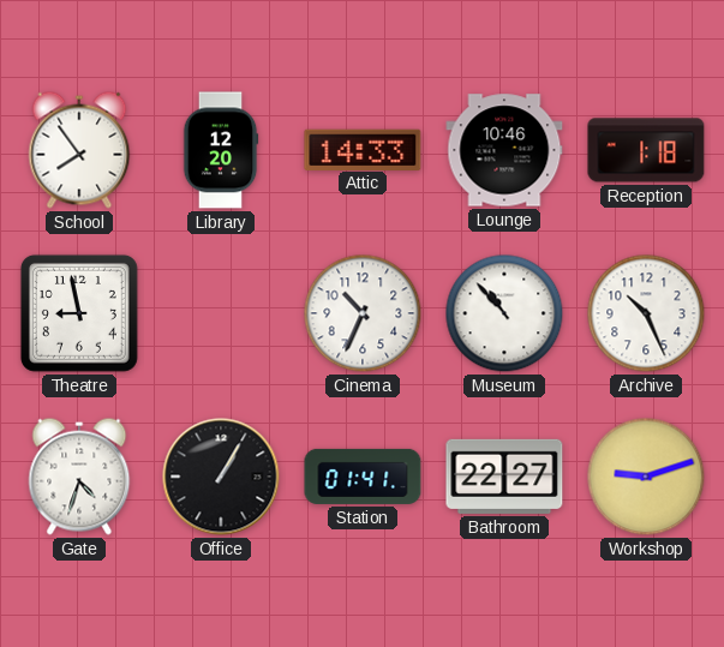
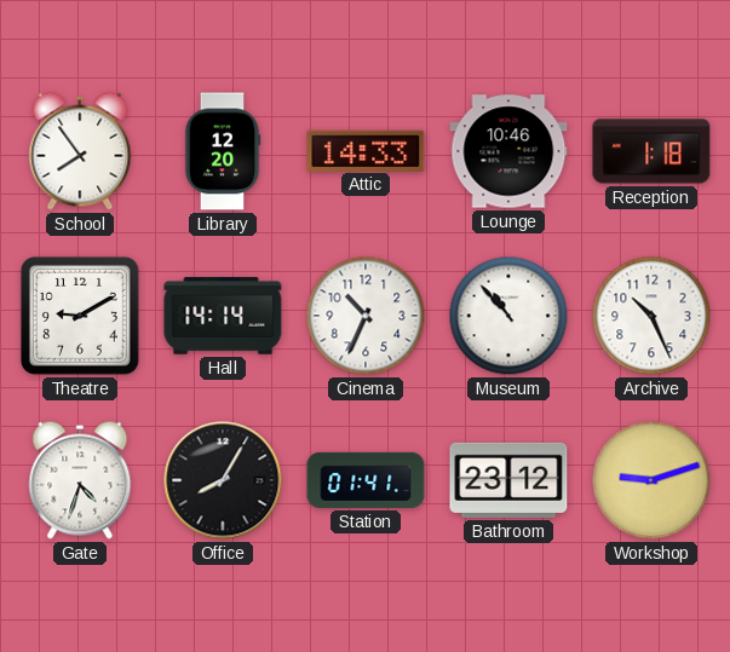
Theatre: 8:58 -> 9:10 (80, 316)
Hall: none -> 14:14 (223, 316)
Office: 1:05 -> 8:05 (223, 480)
Bathroom: 22:27 -> 23:12 (508, 480)
